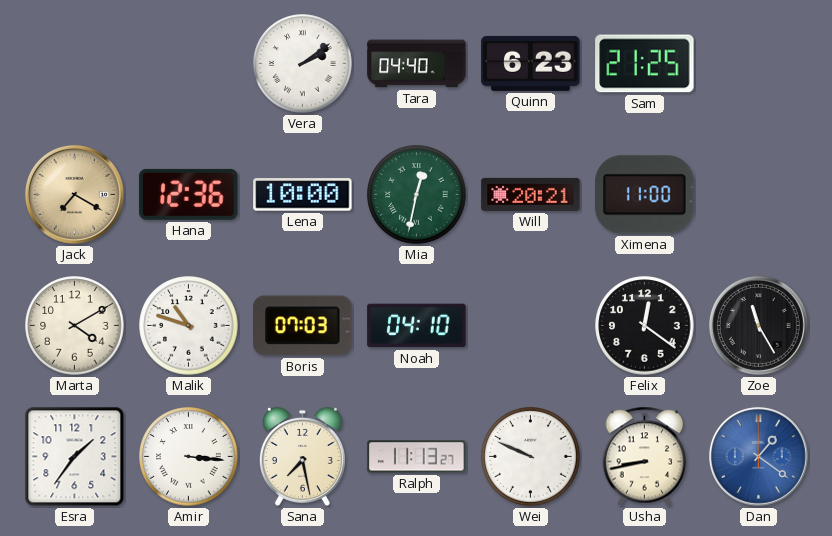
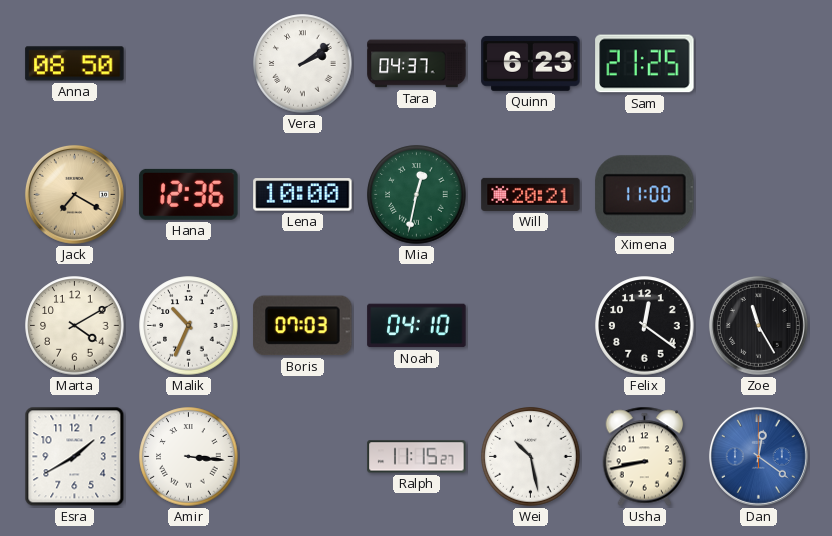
Anna: none -> 08:50 (75, 64)
Tara: 04:40 -> 04:37 (417, 64)
Malik: 10:48 -> 10:34 (189, 326)
Esra: 1:36 -> 1:40 (75, 457)
Sana: 7:28 -> none (302, 456)
Ralph: 11:13 -> 11:15 (417, 457)
Wei: 9:49 -> 10:28 (531, 457)
Dan: 1:21 -> 12:21 (758, 456)
